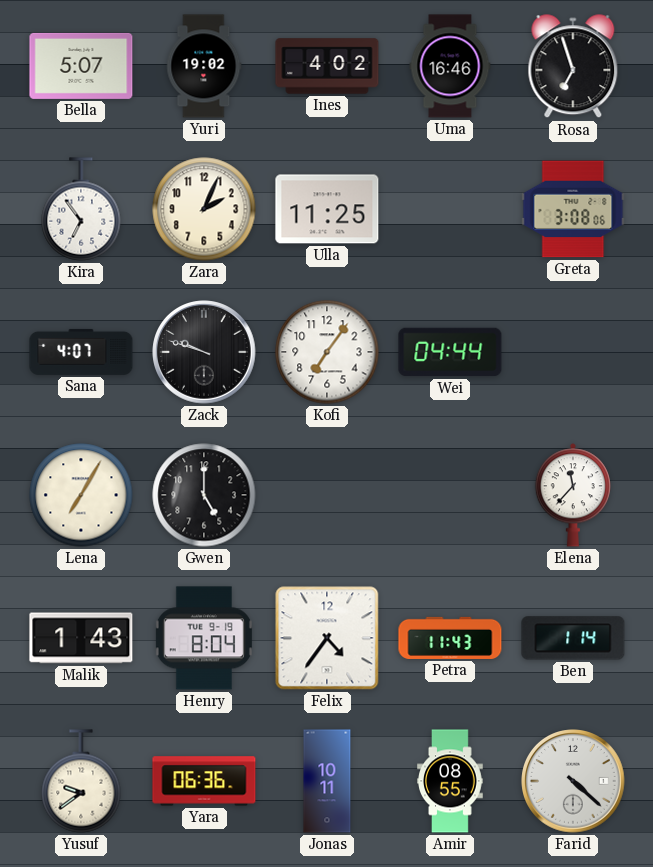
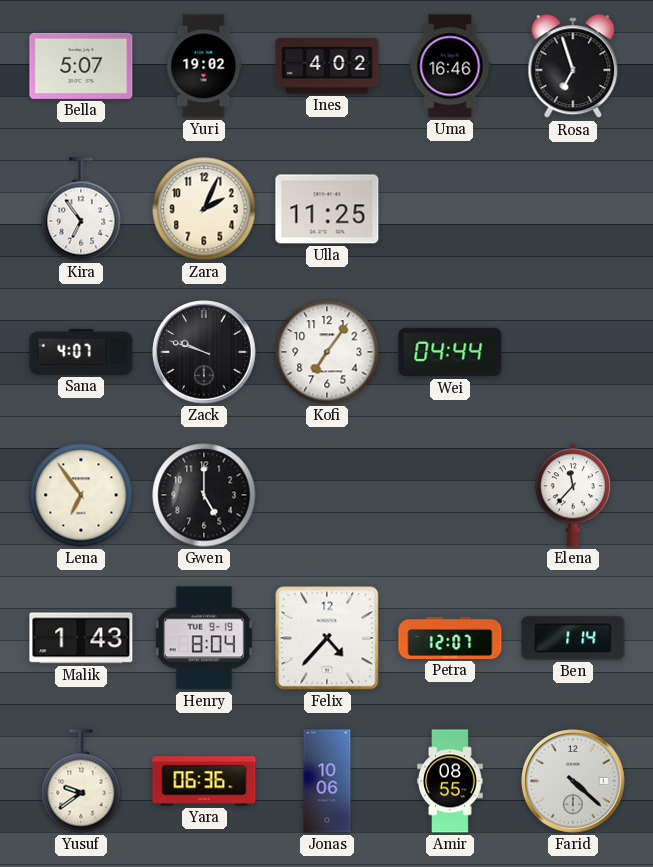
Greta: 3:08 -> none (573, 209)
Lena: 7:05 -> 6:54 (81, 495)
Felix: 4:36 -> 4:37 (327, 638)
Petra: 11:43 -> 12:07 (450, 638)
Jonas: 10:11 -> 10:06 (327, 781)
